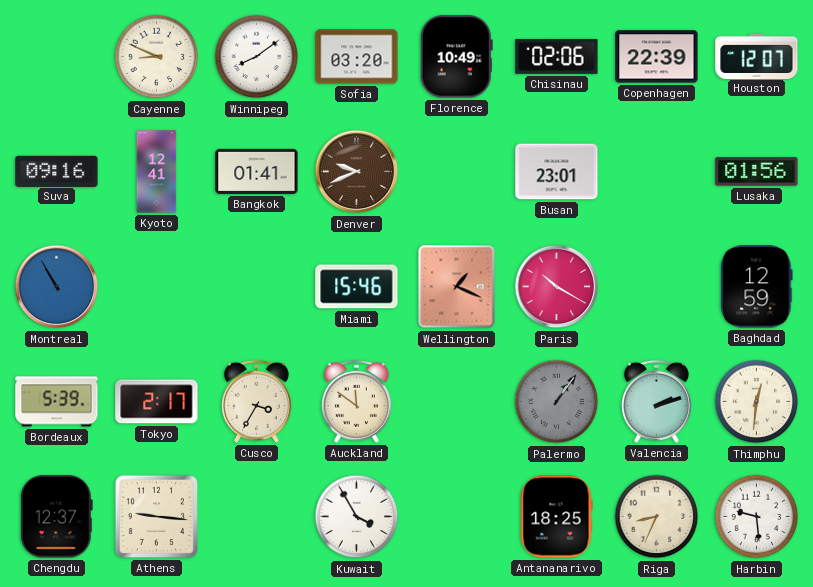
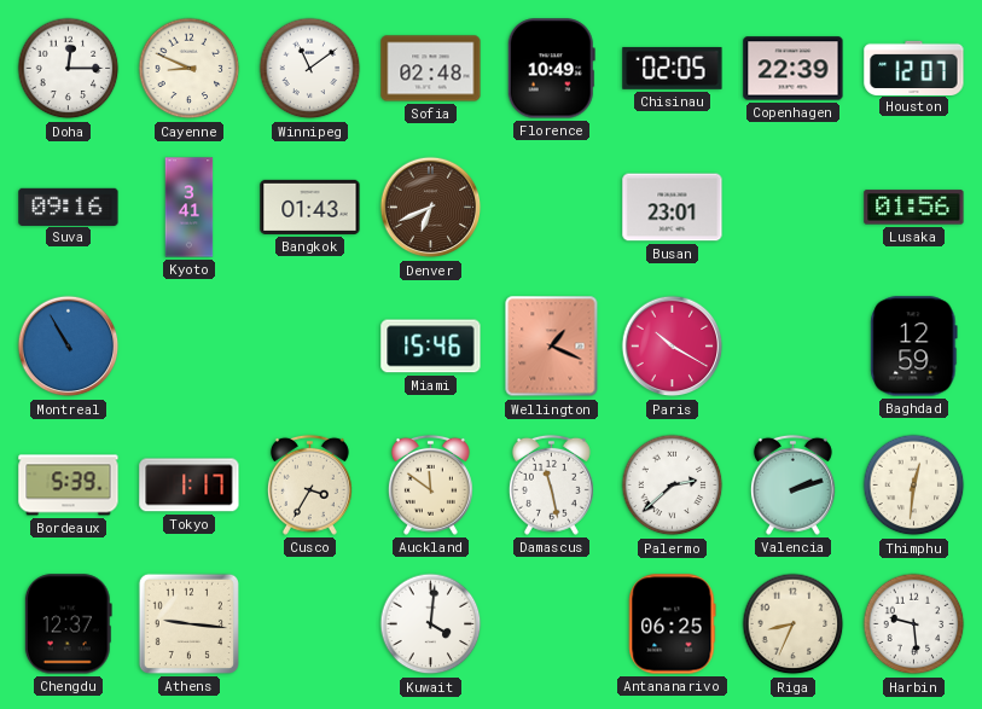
Doha: none -> 12:15 (69, 69)
Winnipeg: 8:09 -> 11:09 (310, 69)
Sofia: 03:20 -> 02:48 (431, 69)
Chisinau: 02:06 -> 02:05 (673, 68)
Kyoto: 12:41 -> 3:41 (190, 208)
Bangkok: 01:41 -> 01:43 (310, 207)
Denver: 9:41 -> 6:41 (431, 208)
Tokyo: 2:17 -> 1:17 (190, 486)
Damascus: none -> 11:28 (551, 484)
Palermo: 1:06 -> 2:38 (673, 486)
Palermo dial: grey -> white (673, 486)
Kuwait: 3:55 -> 4:01 (431, 624)
Antananarivo: 18:25 -> 06:25 (673, 624)
